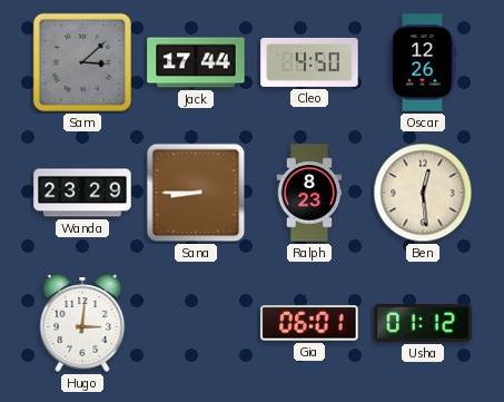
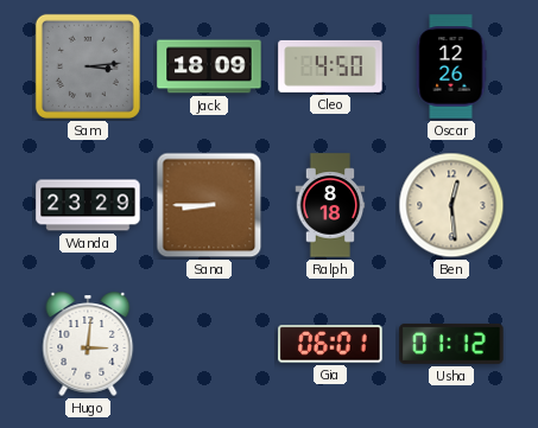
Sam: 3:08 -> 3:14 (88, 66)
Jack: 17:44 -> 18:09 (209, 66)
Ralph: 8:23 -> 8:18 (330, 205)
